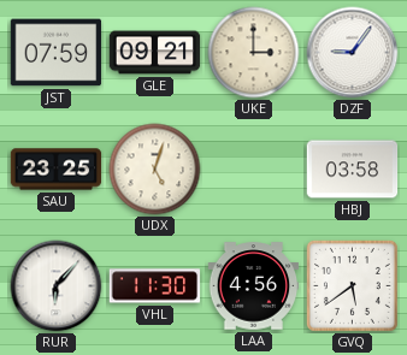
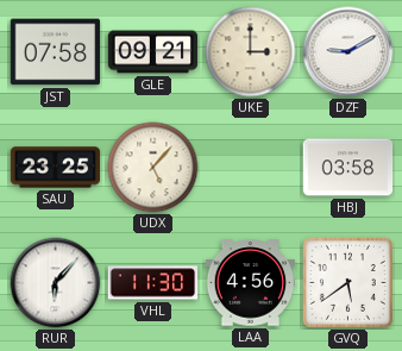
JST: 07:59 -> 07:58 (56, 52)
DZF: 9:06 -> 9:10 (348, 52)
UDX: 5:03 -> 5:07 (153, 168)
